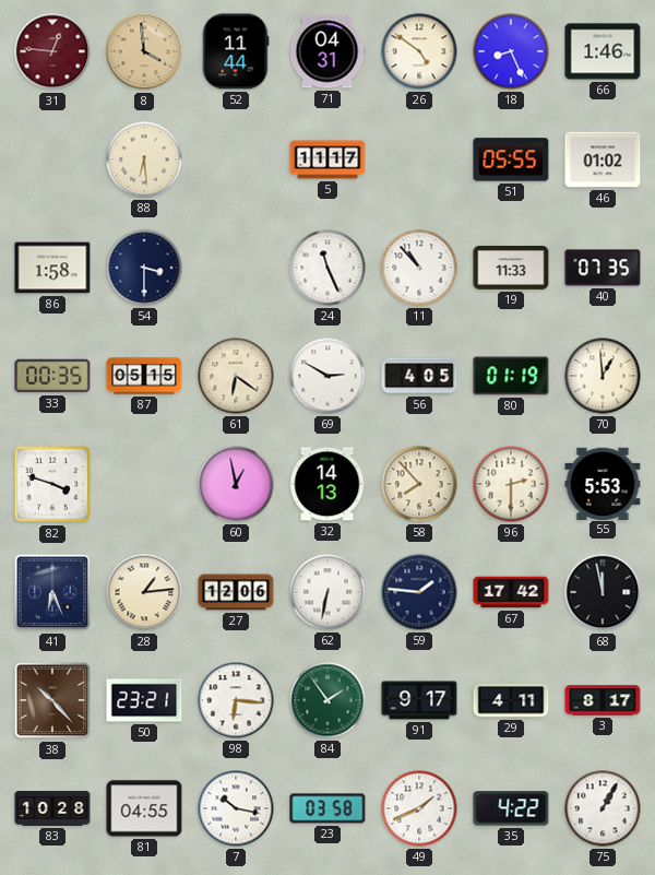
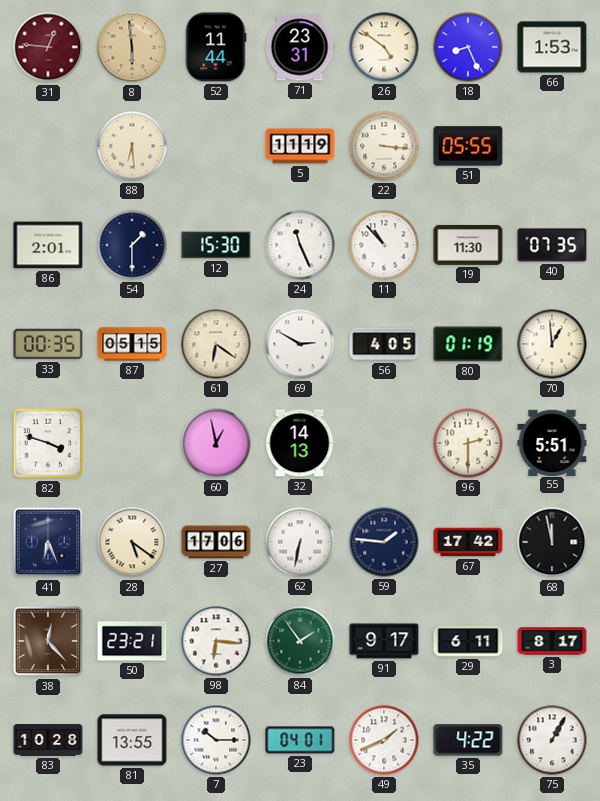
8: 3:59 -> 5:59 (132, 47)
71: 04:31 -> 23:31 (300, 47)
66: 1:46 -> 1:53 (552, 47)
5: 11:17 -> 11:19 (300, 146)
22: none -> 3:16 (384, 146)
46: 01:02 -> none (603, 159)
86: 1:58 -> 2:01 (48, 245)
54: 3:30 -> 1:30 (132, 245)
12: none -> 15:30 (216, 245)
19: 11:33 -> 11:30 (468, 245)
58: 7:53 -> none (419, 484)
55: 5:53 -> 5:51 (552, 442)
28: 1:14 -> 5:21 (132, 542)
27: 12:06 -> 17:06 (216, 542)
38: 10:23 -> 12:23 (48, 641)
29: 4:11 -> 6:11 (468, 641)
81: 04:55 -> 13:55 (132, 740)
7: 10:17 -> 10:15 (216, 740)
23: 03:58 -> 04:01 (300, 740)
